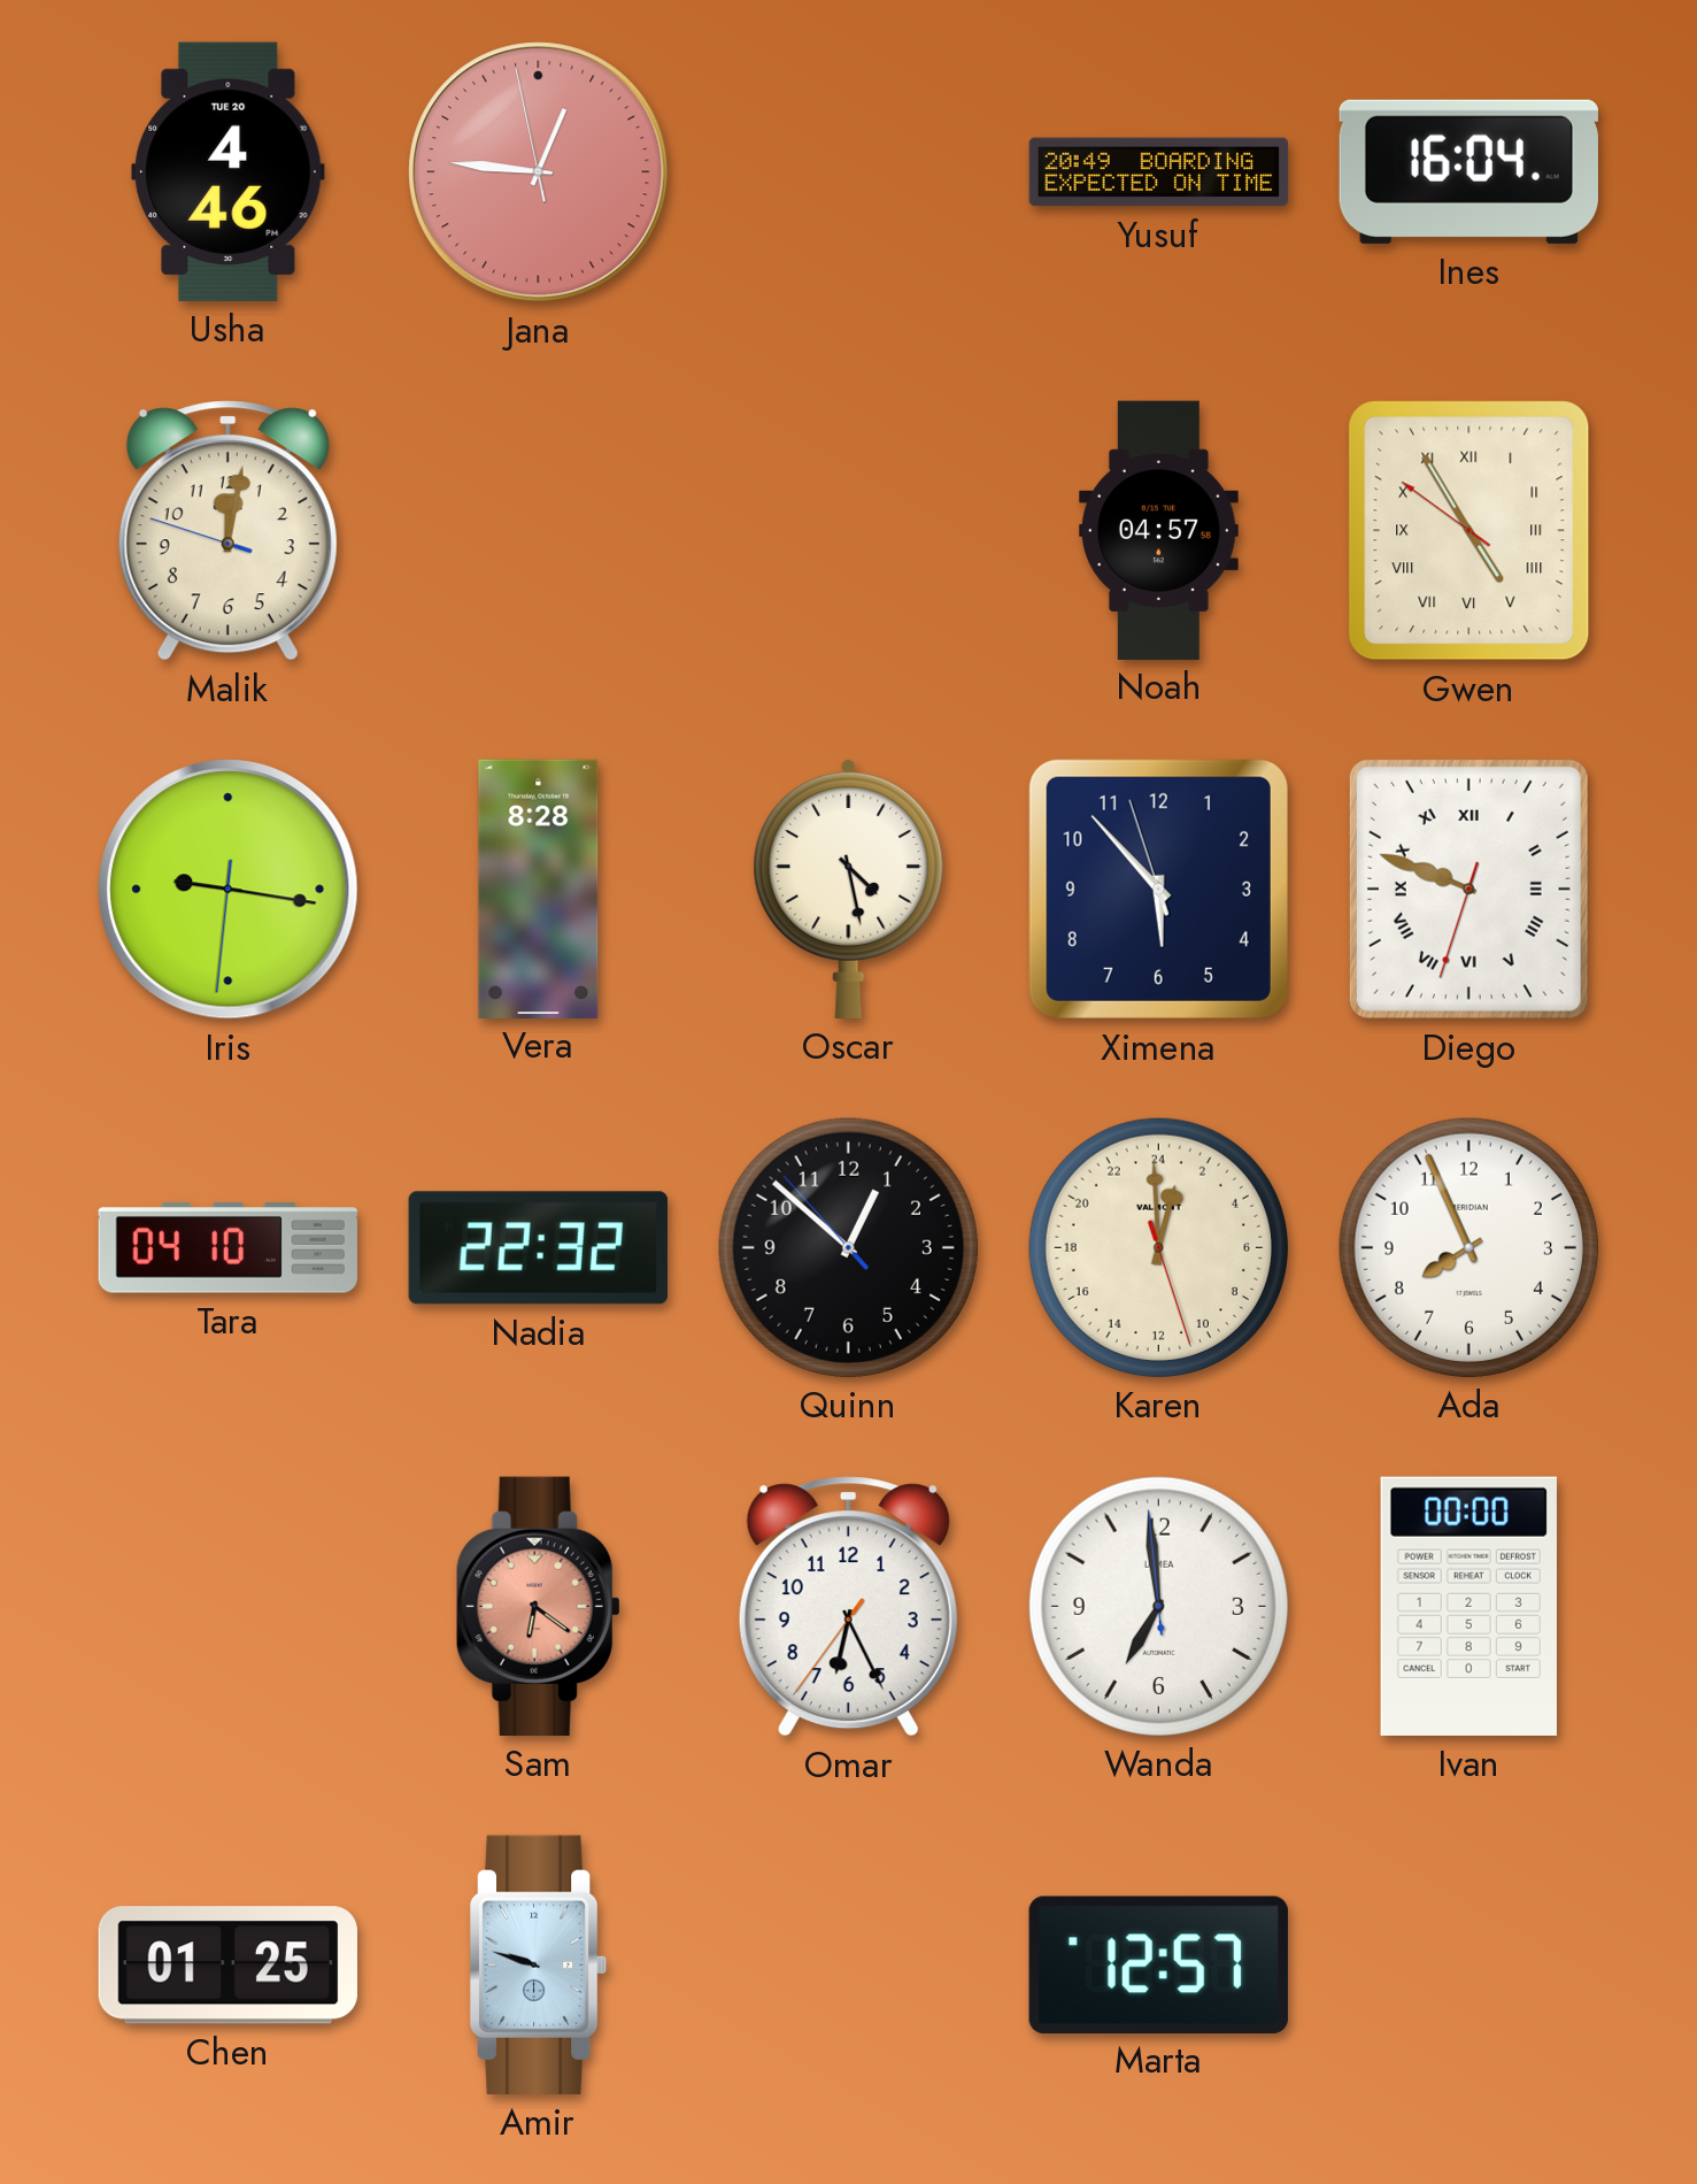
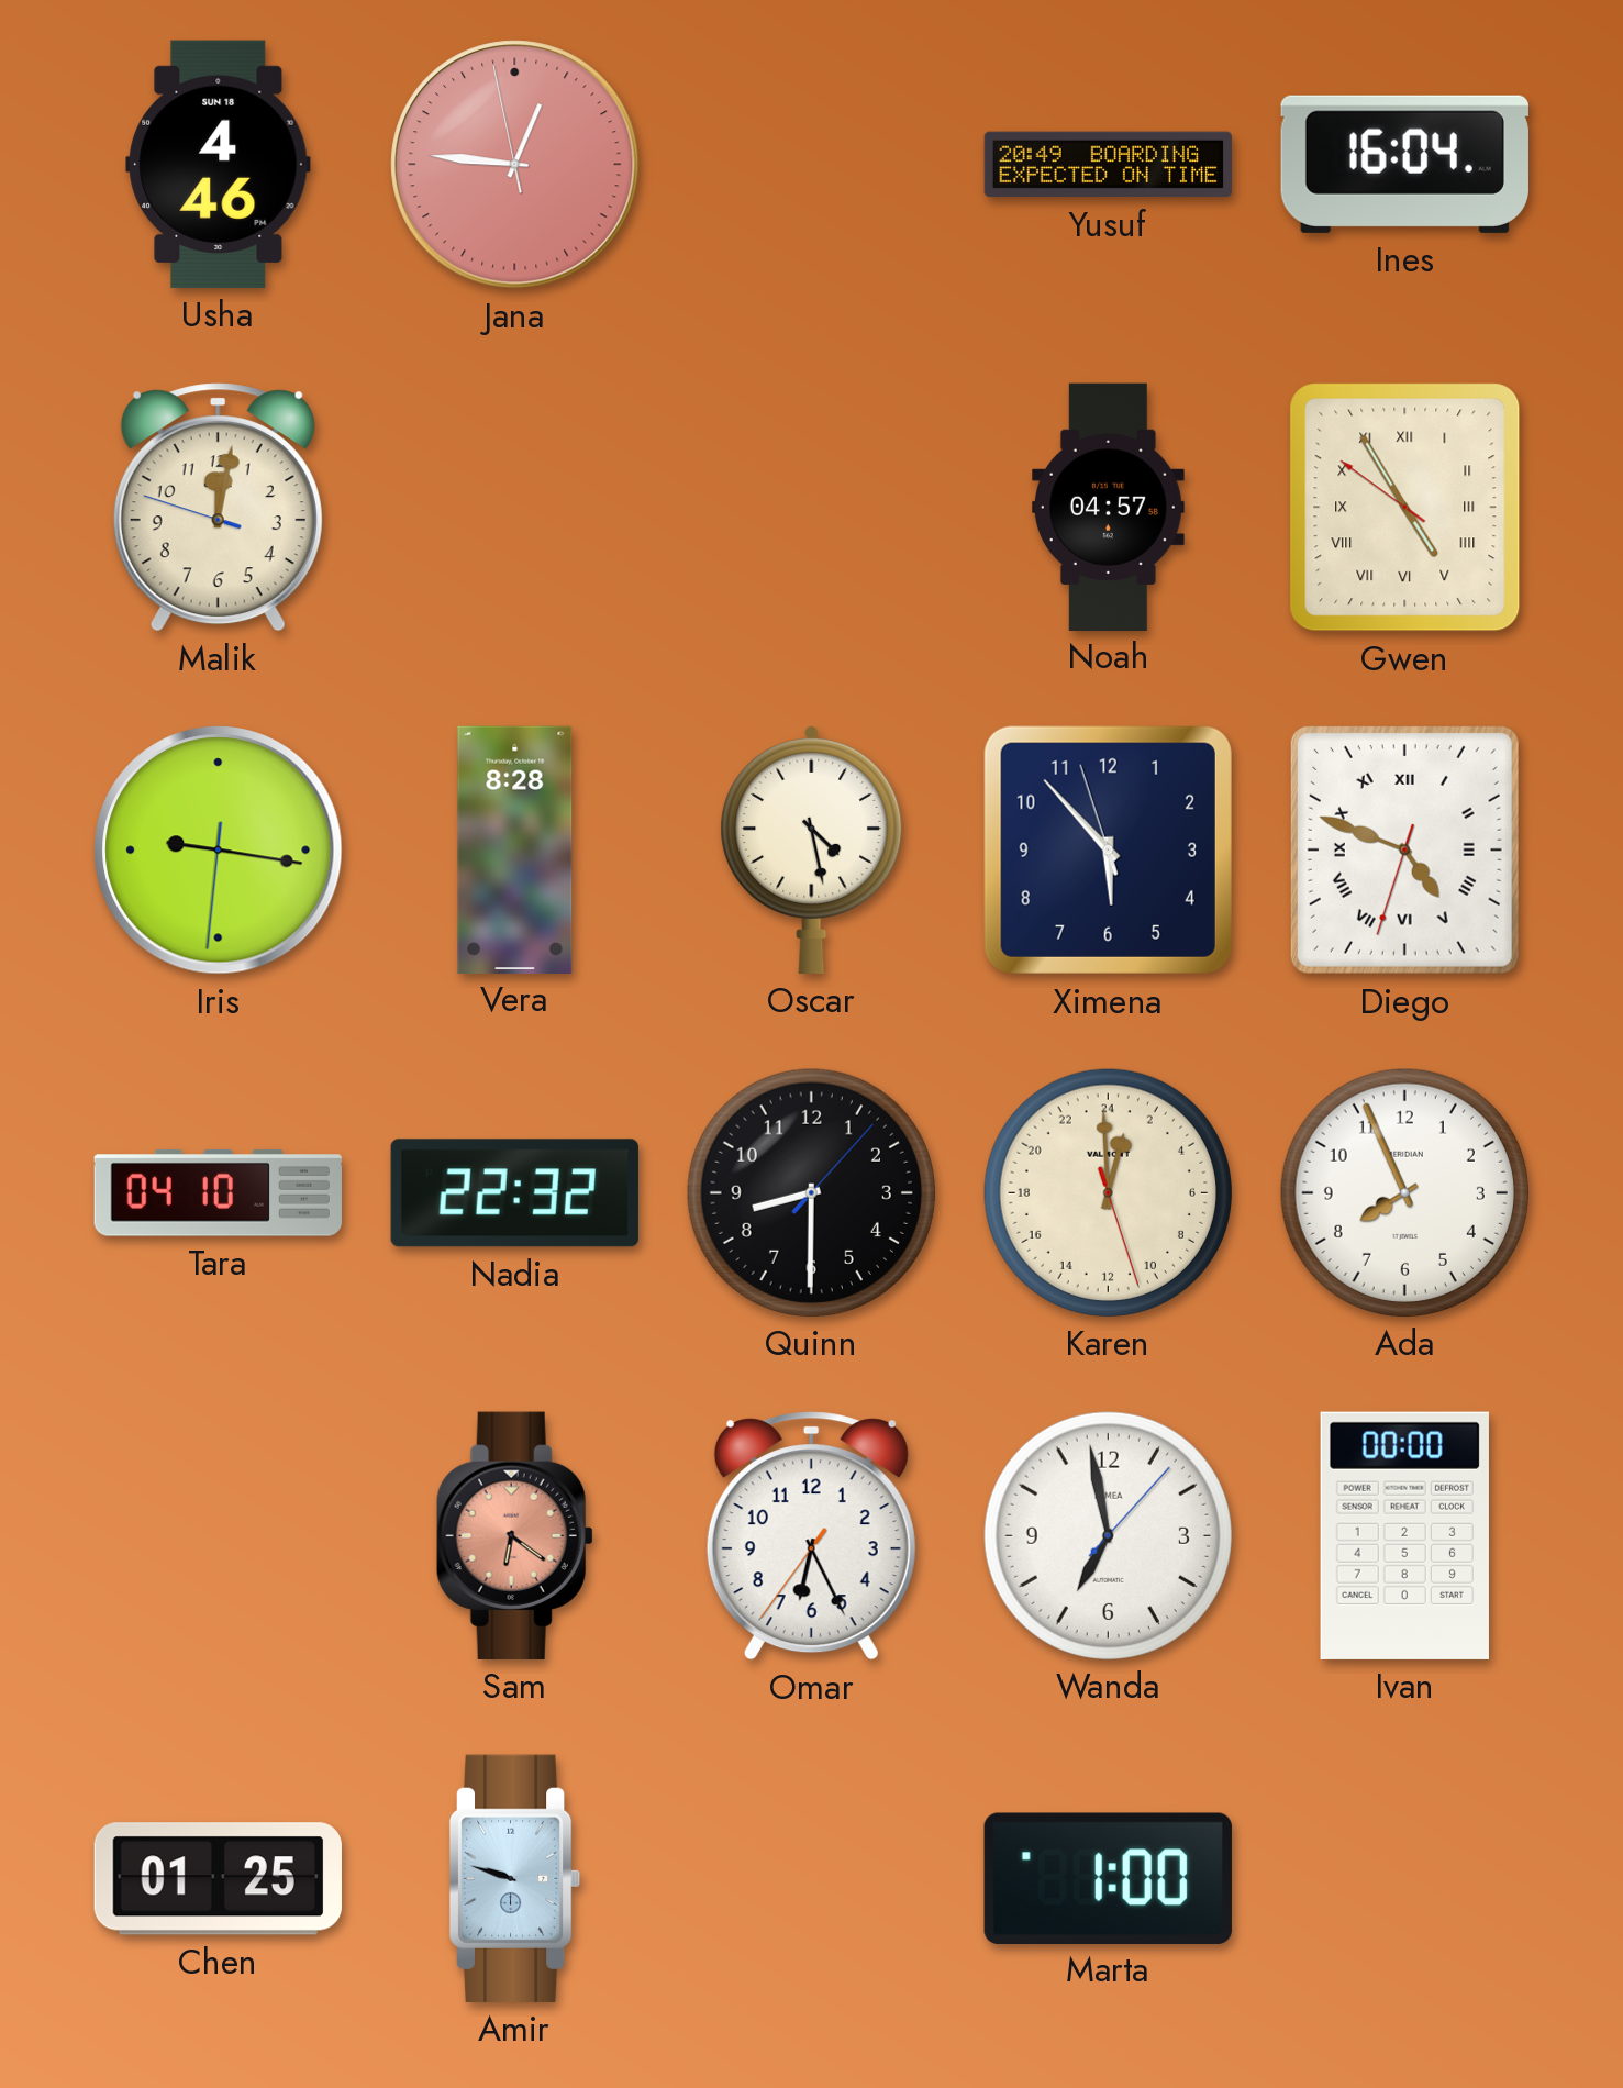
Usha date: TUE 20 -> SUN 18 (219, 164)
Diego: 9:48 -> 4:48 (1404, 849)
Quinn: 12:51 -> 8:30 (811, 1192)
Wanda: 6:58:59 -> 6:58:07 (1108, 1535)
Marta: 12:57 -> 1:00 (1108, 1878)
